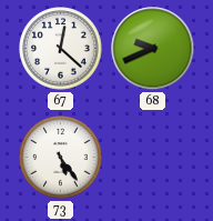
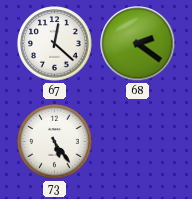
68: 9:41 -> 2:21 (138, 44)
